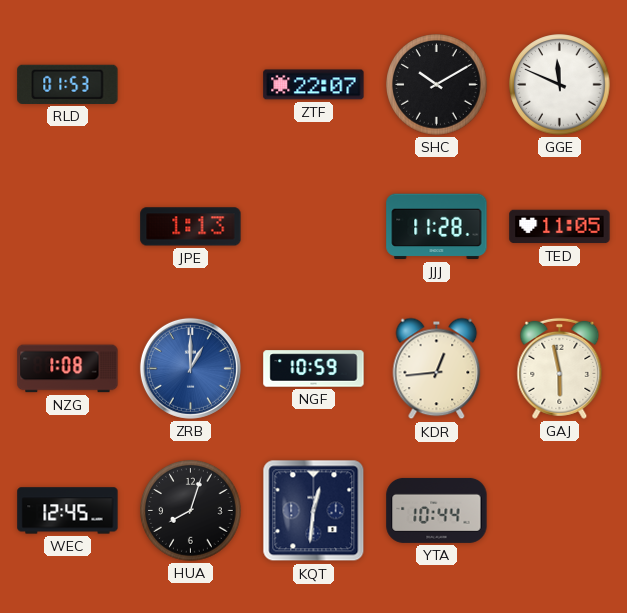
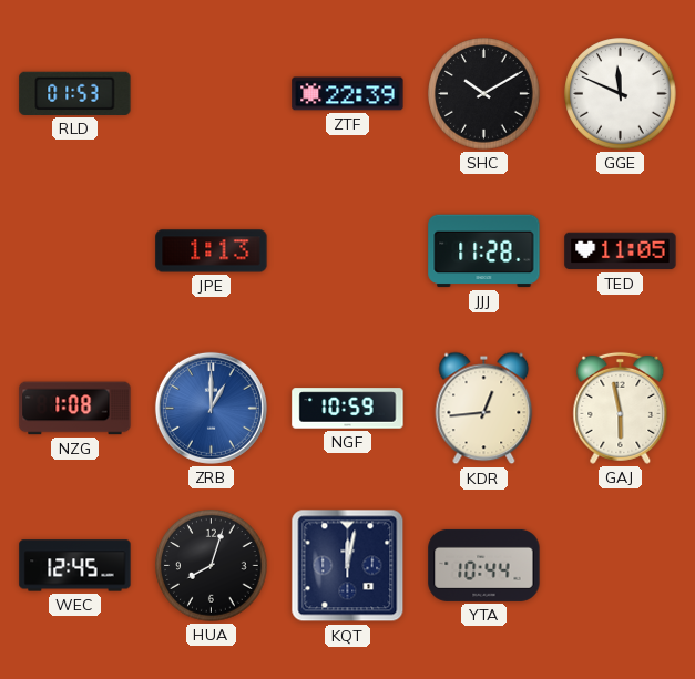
ZTF: 22:07 -> 22:39 (348, 94)
KQT: 12:31 -> 12:02 (348, 566)
